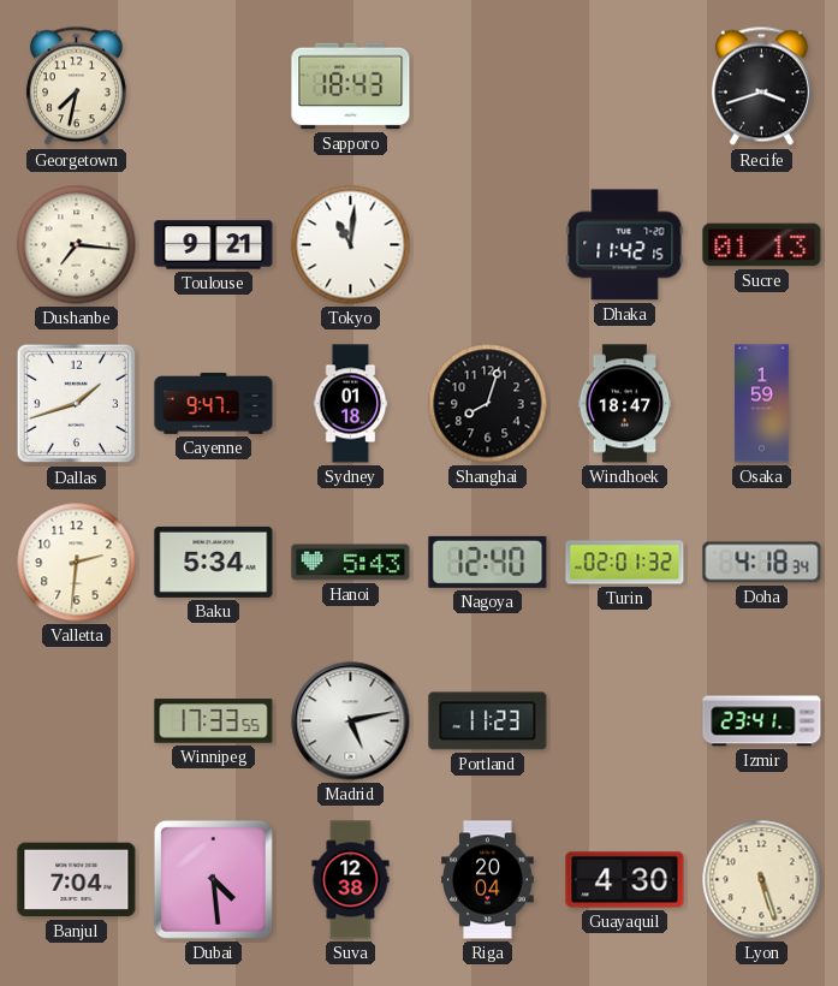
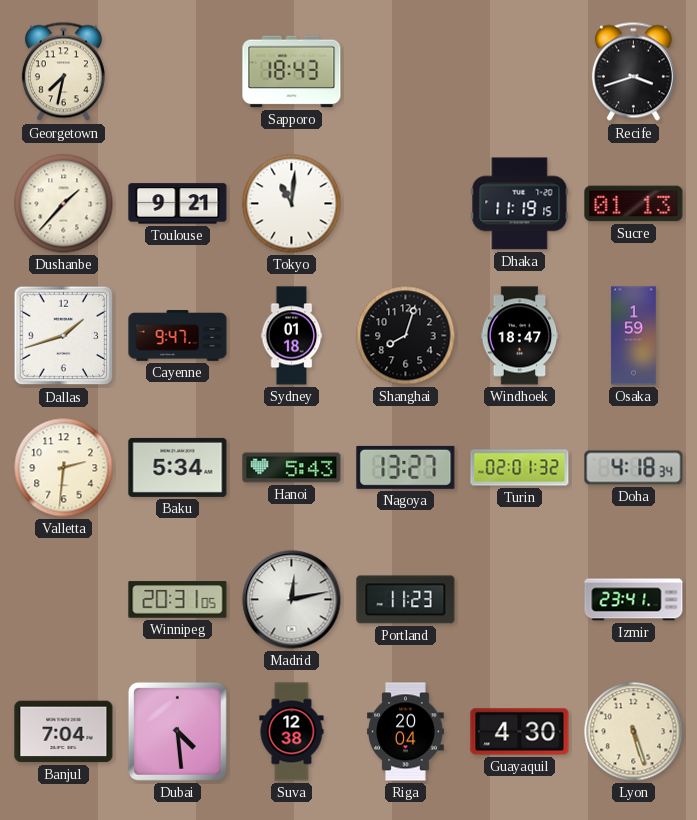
Dushanbe: 7:16 -> 1:37 (64, 204)
Dhaka: 11:42 -> 11:19 (520, 204)
Nagoya: 12:40 -> 13:27 (406, 467)
Winnipeg: 17:33 -> 20:31 (178, 600)
Madrid: 5:13 -> 12:13 (292, 600)
